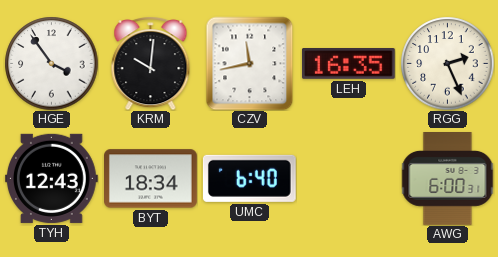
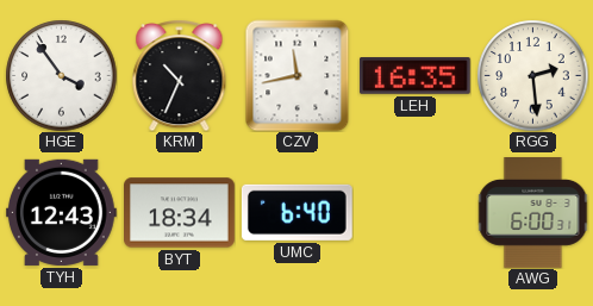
KRM: 10:01 -> 10:34 (180, 76)
RGG: 2:26 -> 2:29 (532, 75)
